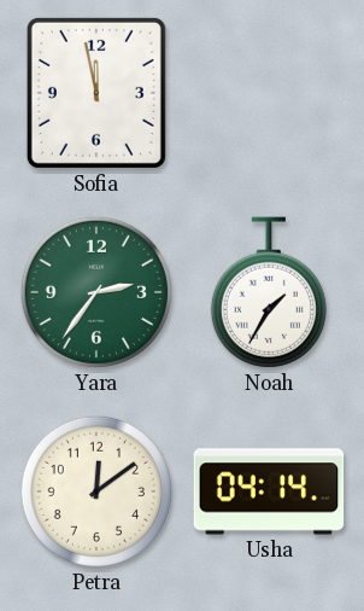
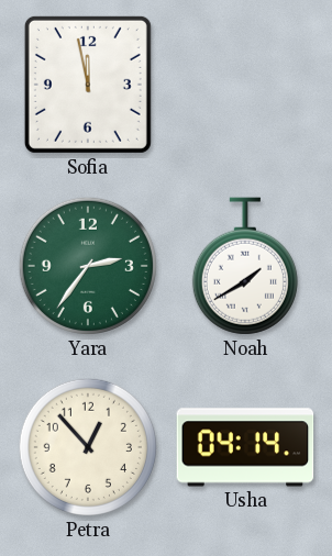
Noah: 1:35 -> 1:40 (245, 266)
Petra: 12:09 -> 12:53 (88, 447)
